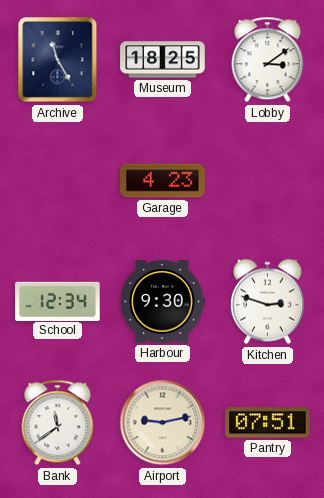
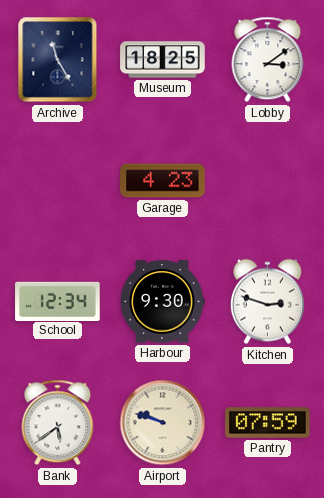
Bank: 11:39 -> 5:39 (58, 423)
Airport: 9:13 -> 9:48 (163, 423)
Pantry: 07:51 -> 07:59 (268, 423)
